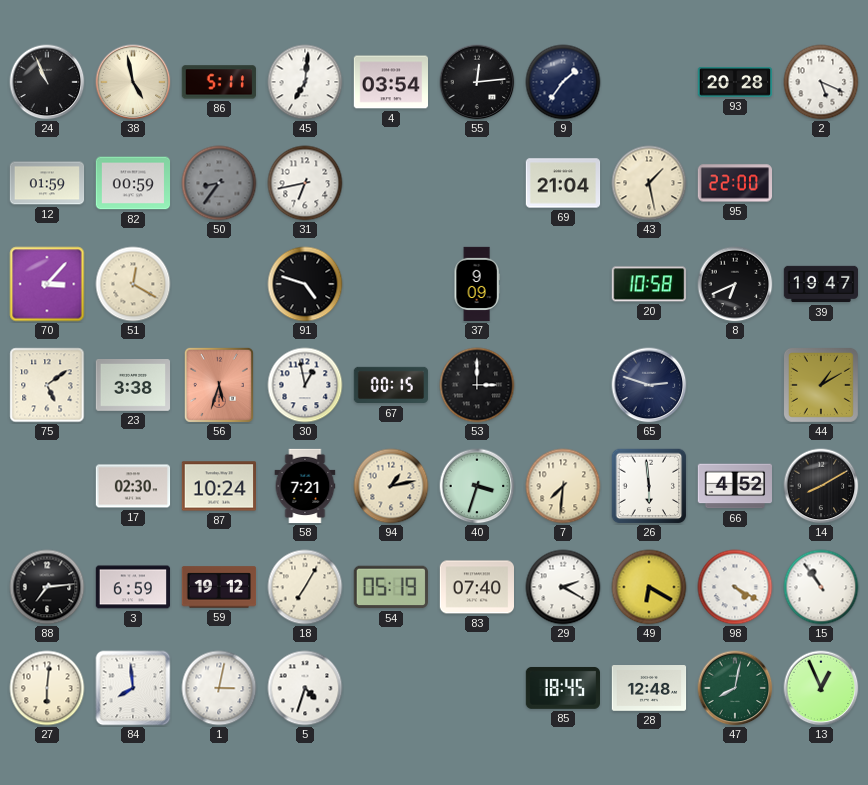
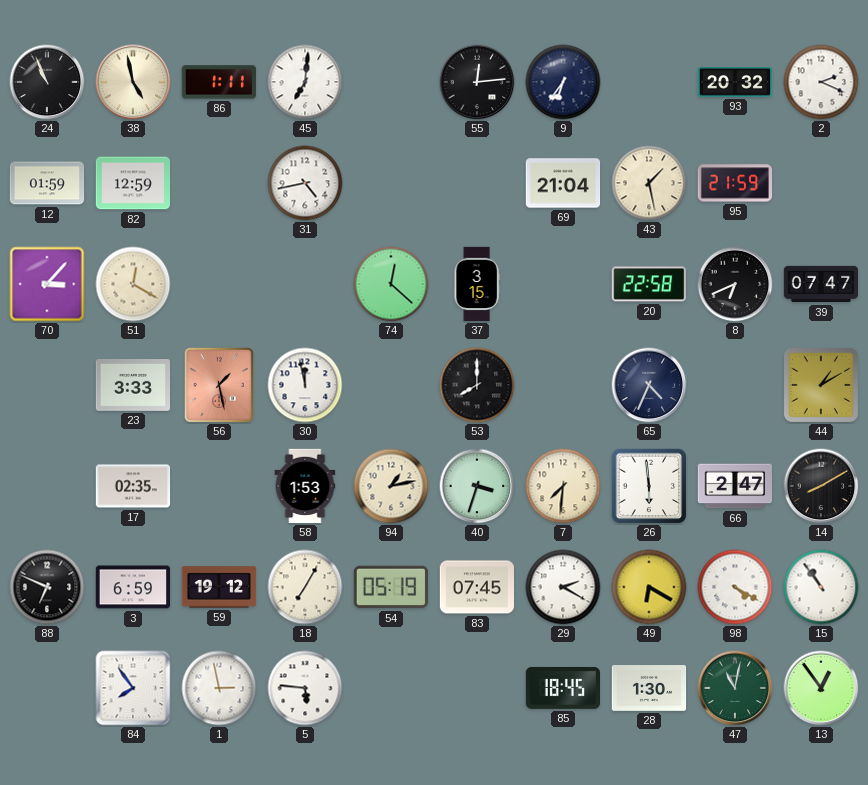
86: 5:11 -> 1:11 (218, 82)
4: 03:54 -> none (391, 82)
9: 1:36 -> 6:36 (563, 82)
93: 20:28 -> 20:32 (735, 82)
2: 5:19 -> 2:19 (821, 82)
82: 00:59 -> 12:59 (133, 183)
50: 8:36 -> none (219, 183)
31: 6:43 -> 4:43 (305, 183)
95: 22:00 -> 21:59 (735, 183)
91: 4:48 -> none (305, 284)
74: none -> 12:22 (391, 284)
37: 9:09 -> 3:15 (477, 284)
20: 10:58 -> 22:58 (648, 284)
39: 19:47 -> 07:47 (821, 284)
75: 5:09 -> none (47, 385)
23: 3:38 -> 3:33 (133, 386)
56: 5:33 -> 1:28 (219, 385)
30: 12:58 -> 11:58 (305, 385)
67: 00:15 -> none (391, 385)
53: 3:00 -> 8:00 (477, 385)
65: 2:48 -> 4:34 (649, 385)
17: 02:30 -> 02:35 (133, 486)
87: 10:24 -> none (218, 486)
58: 7:21 -> 1:53 (305, 486)
66: 4:52 -> 2:47 (734, 486)
88: 7:14 -> 6:49 (47, 587)
83: 07:40 -> 07:45 (476, 587)
27: 6:01 -> none (47, 688)
84: 7:59 -> 7:54 (133, 688)
1: 3:02 -> 2:58 (219, 688)
5: 4:33 -> 5:46 (305, 688)
28: 12:48 -> 1:30 (649, 689)
47: 8:02 -> 11:02 (735, 688)
13: 12:56 -> 12:54 (821, 688)
